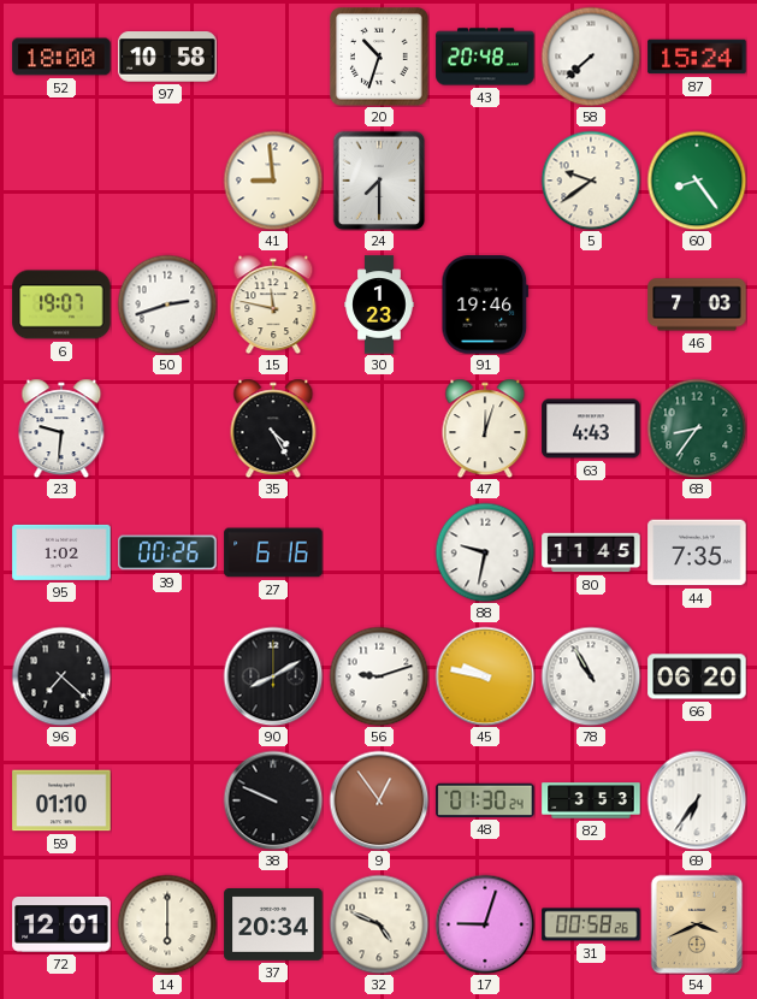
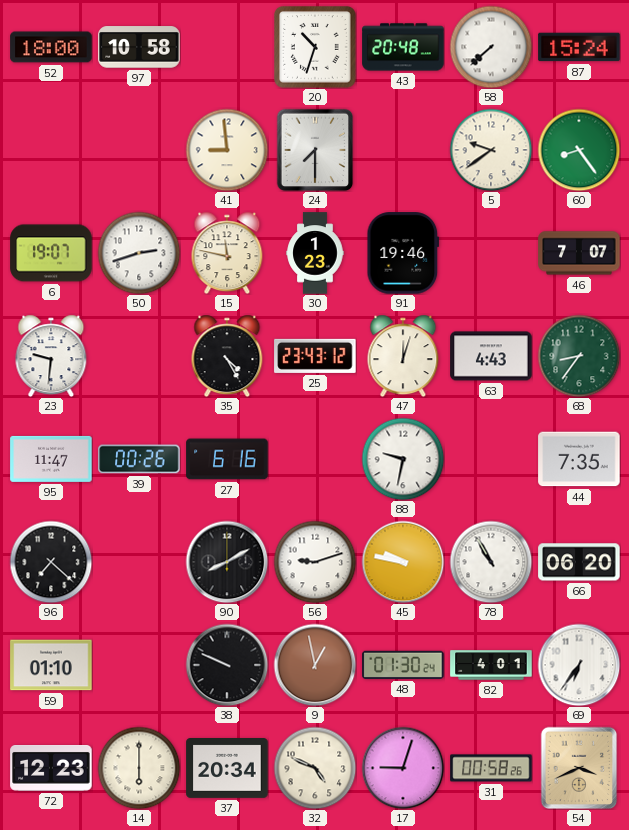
46: 7:03 -> 7:07 (579, 253)
25: none -> 23:43 (315, 356)
95: 1:02 -> 11:47 (51, 459)
80: 11:45 -> none (591, 552)
9: 12:54 -> 12:58 (315, 665)
82: 3:53 -> 4:01 (491, 665)
72: 12:01 -> 12:23 (51, 769)
